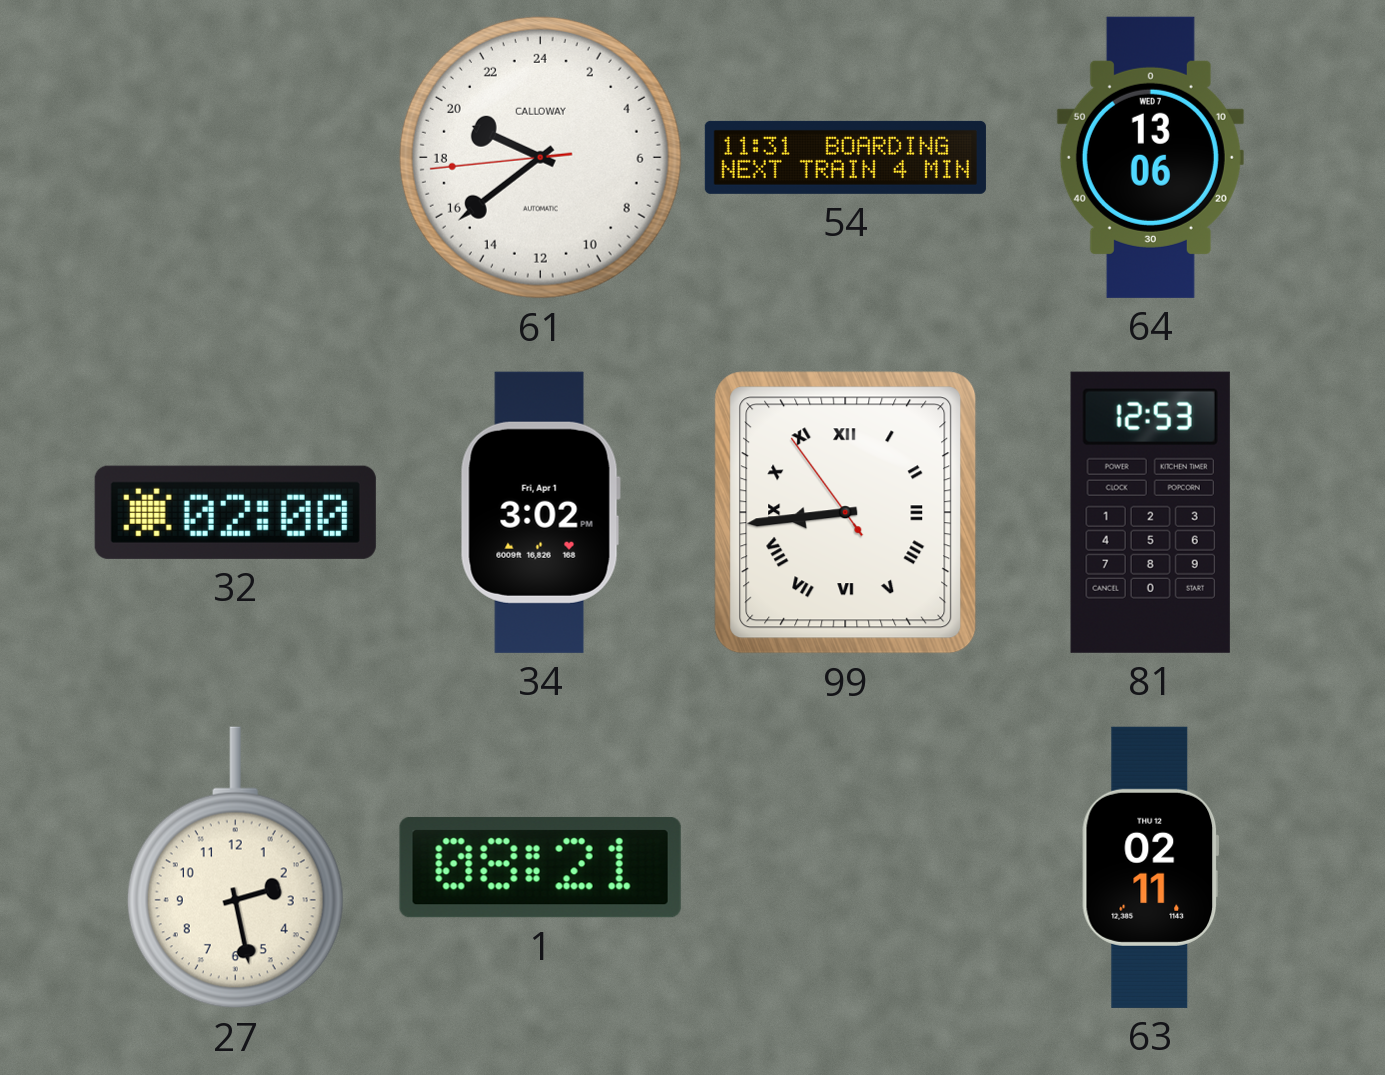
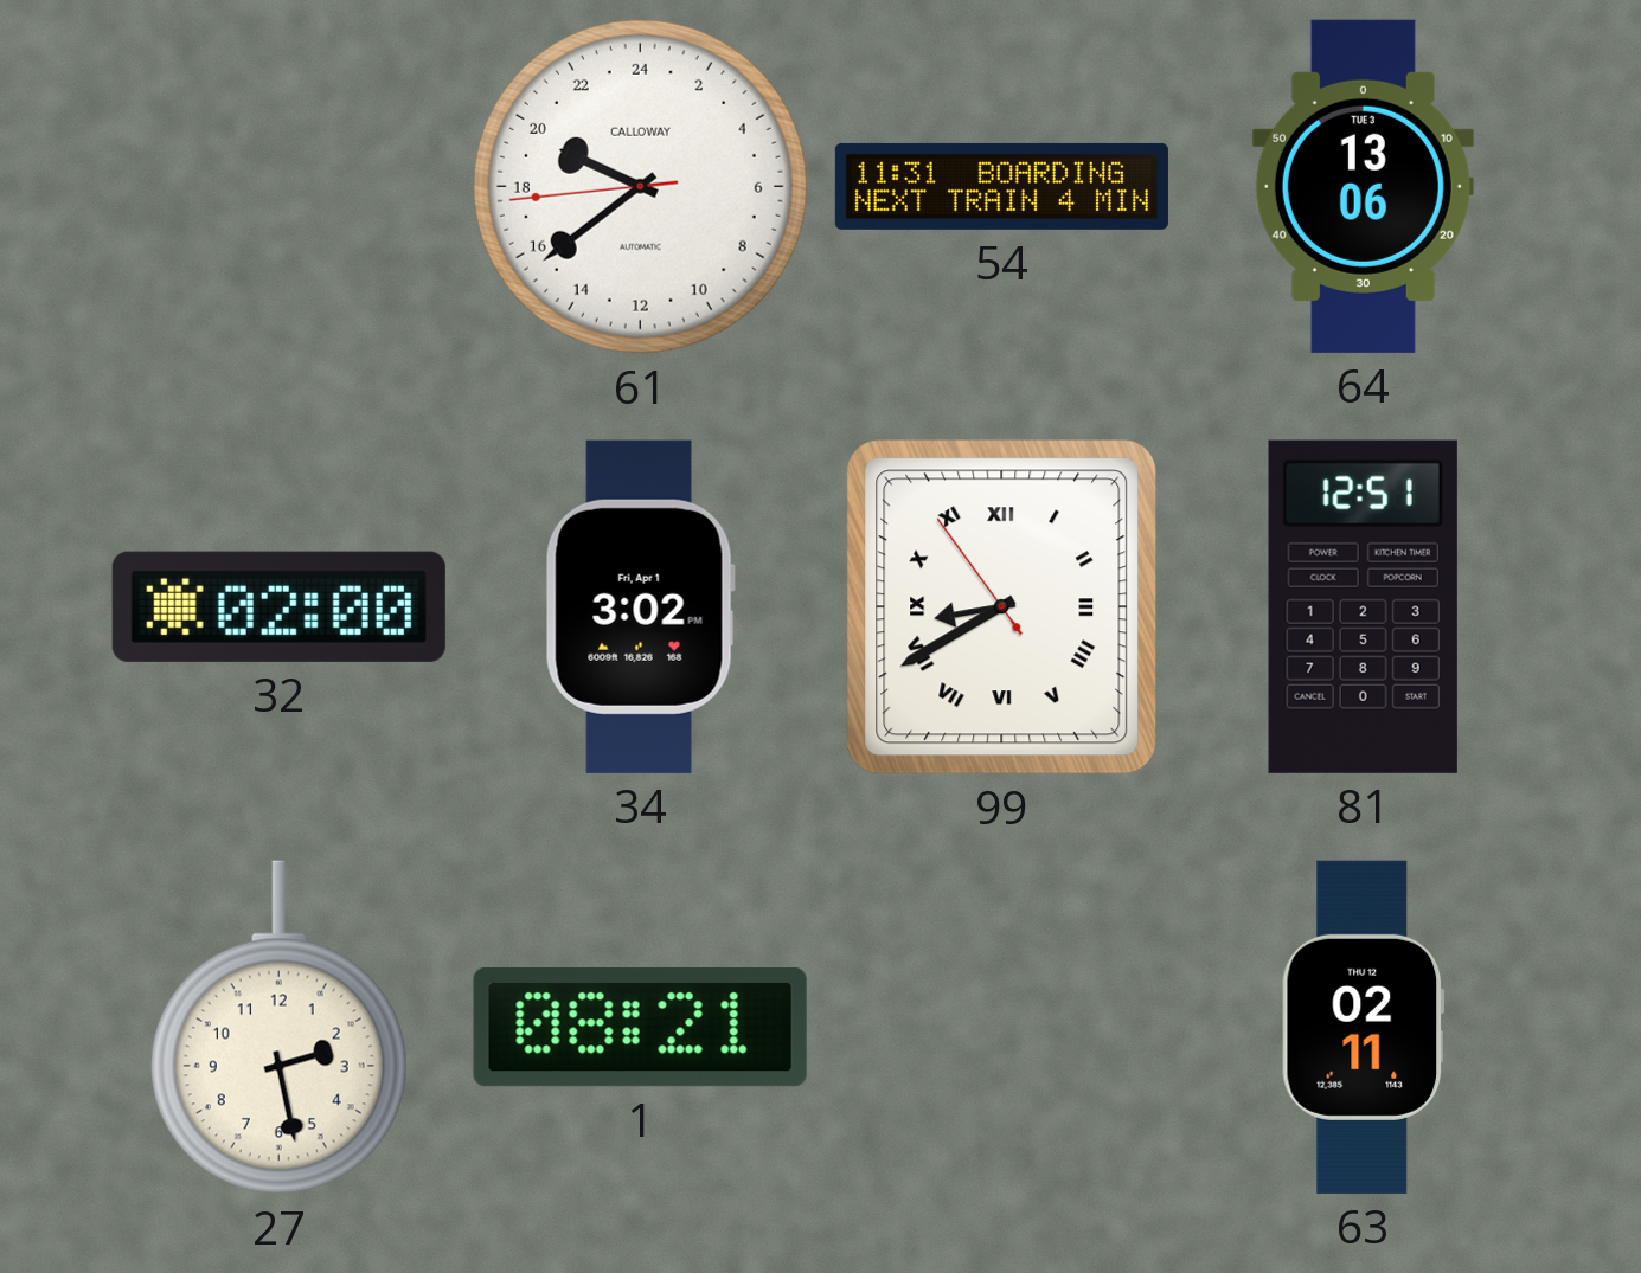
64 date: WED 7 -> TUE 3 (1363, 186)
99: 8:43 -> 8:39 (1002, 607)
81: 12:53 -> 12:51 (1363, 606)
